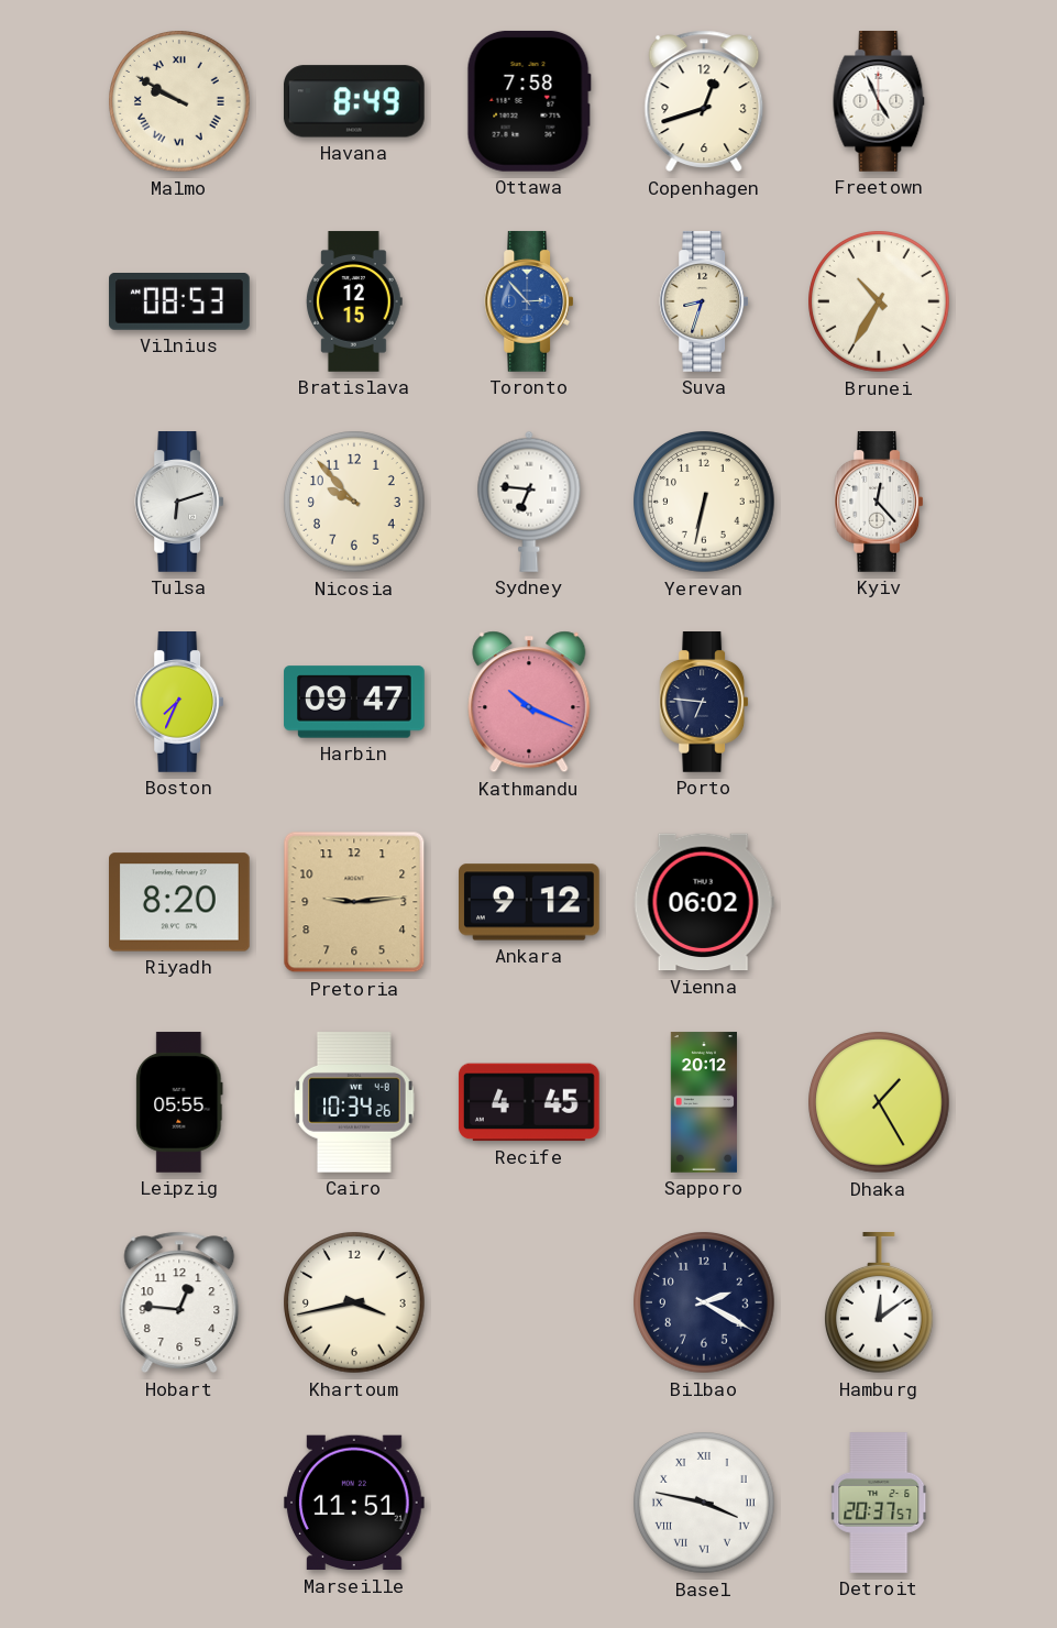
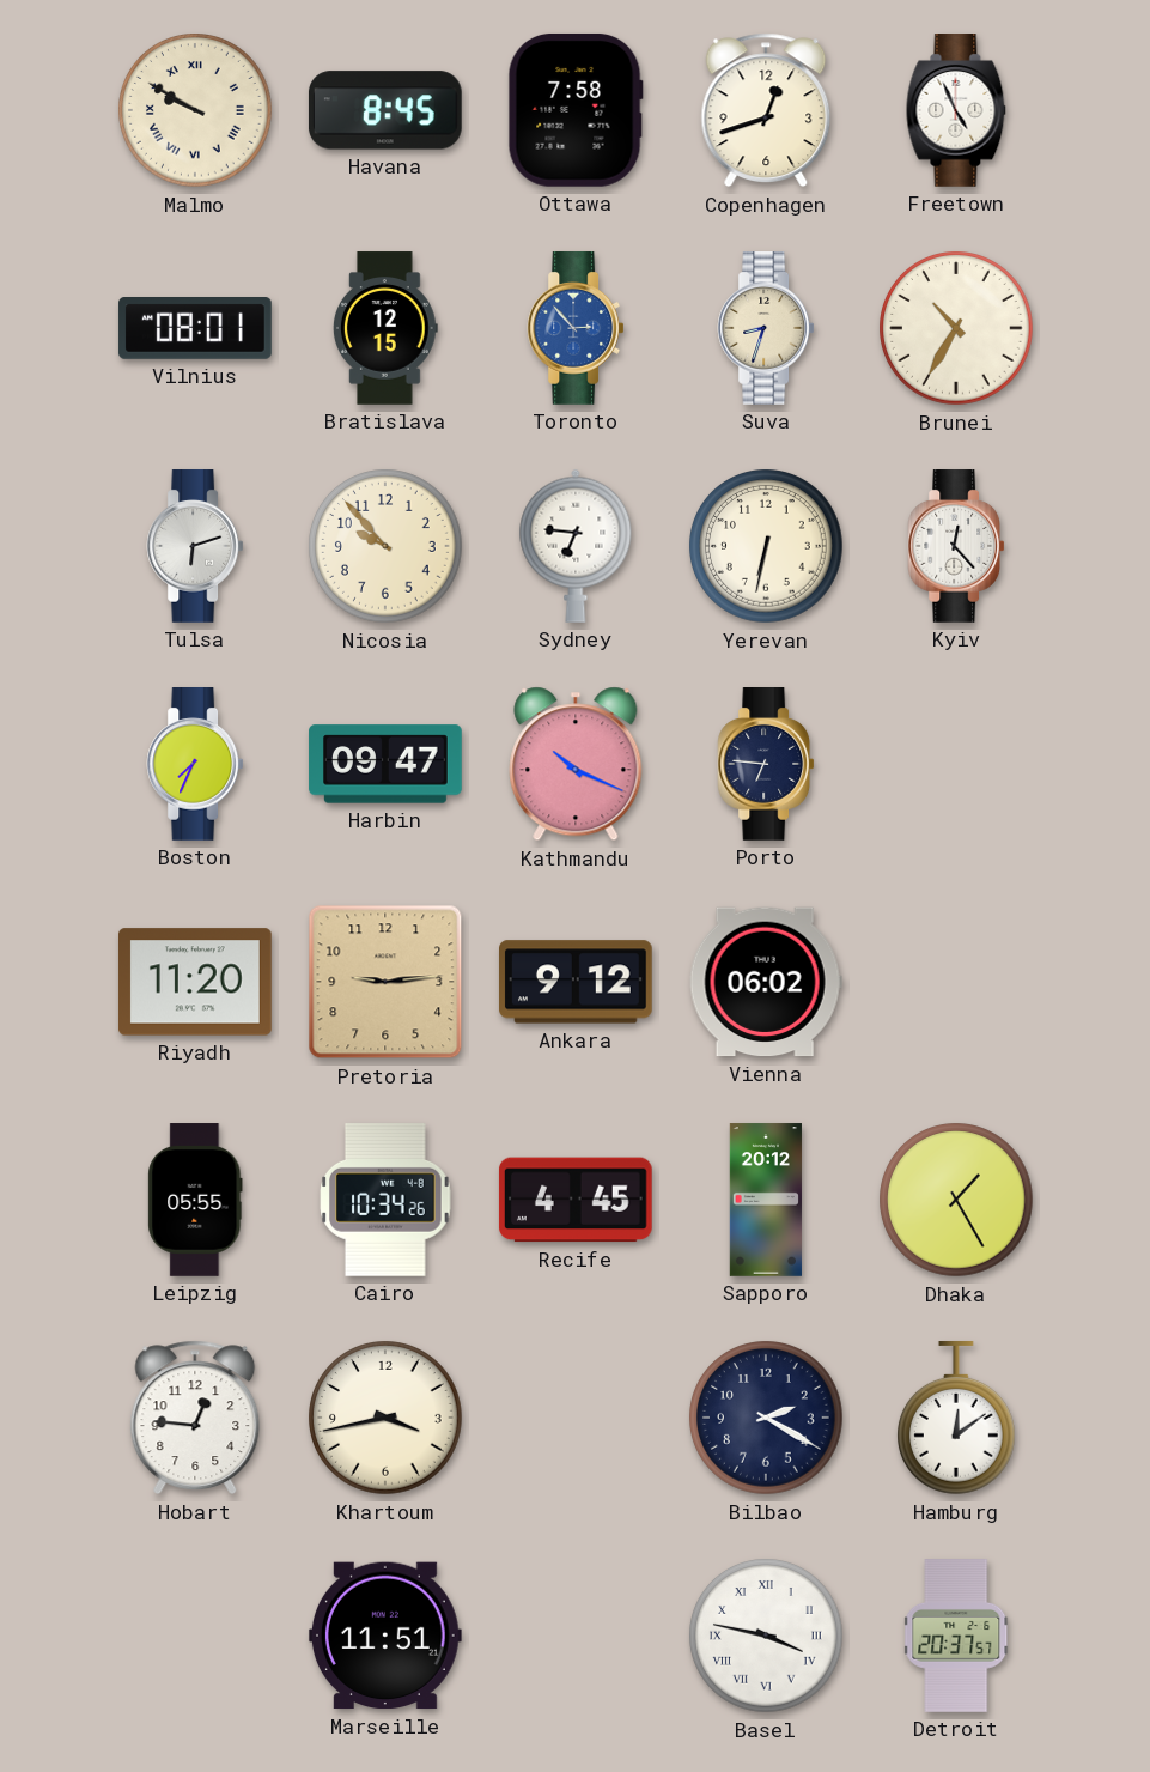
Havana: 8:49 -> 8:45 (385, 110)
Vilnius: 08:53 -> 08:01 (195, 329)
Riyadh: 8:20 -> 11:20 (196, 982)
